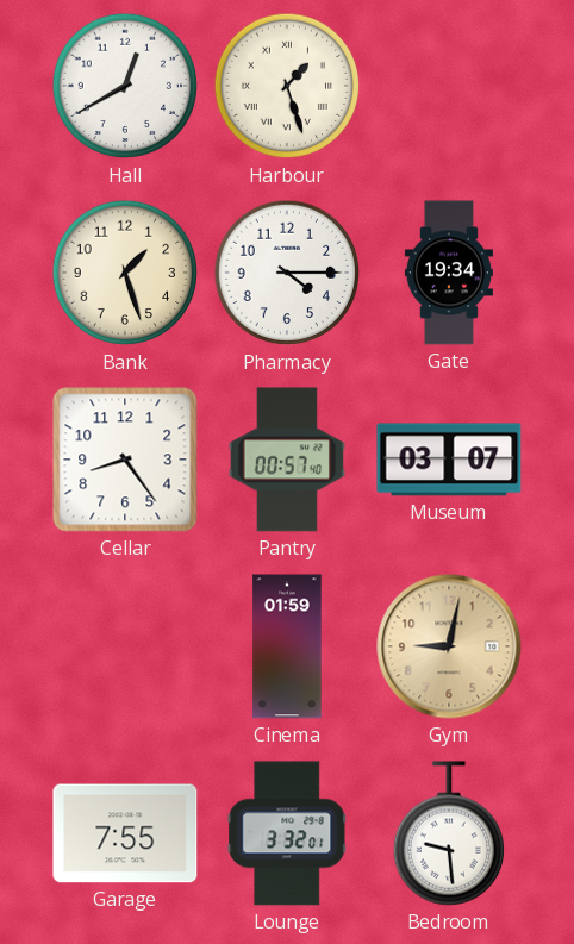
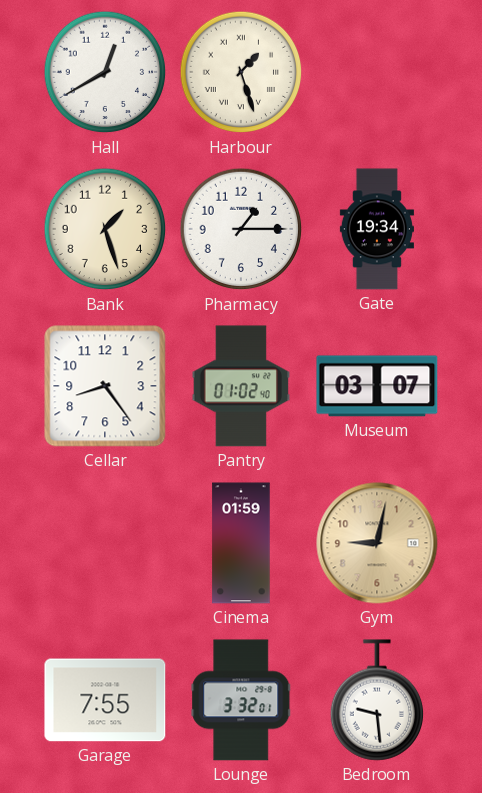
Pharmacy: 4:15 -> 1:15 (241, 229)
Pantry: 00:57 -> 01:02 (240, 386)
